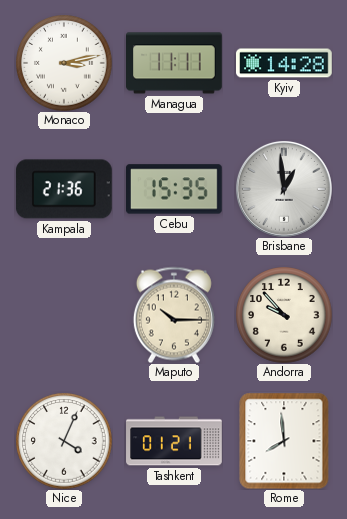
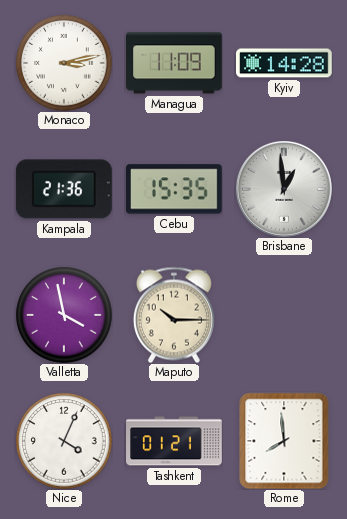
Managua: 11:11 -> 11:09 (174, 63)
Valletta: none -> 3:58 (64, 315)
Andorra: 9:53 -> none (284, 315)
